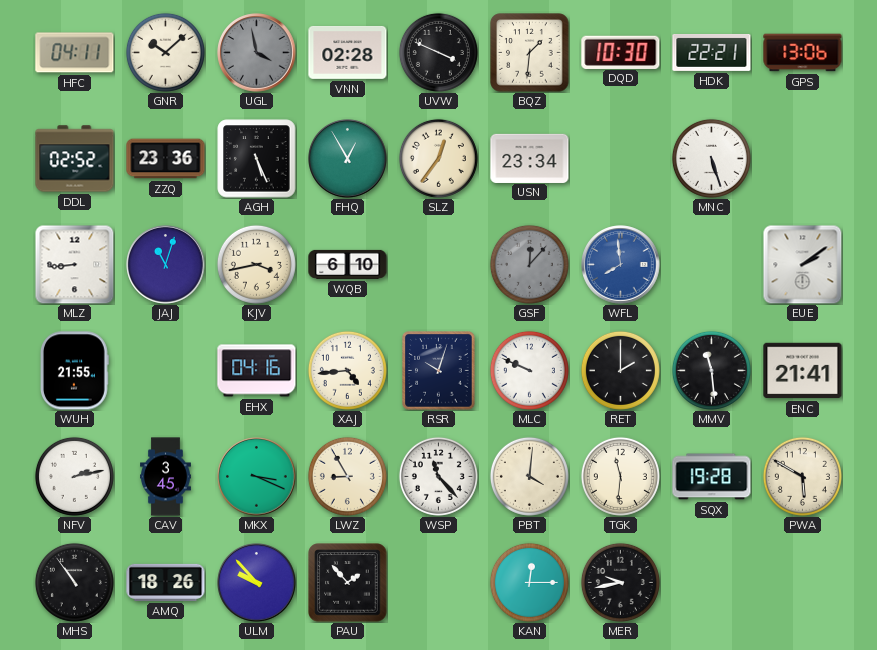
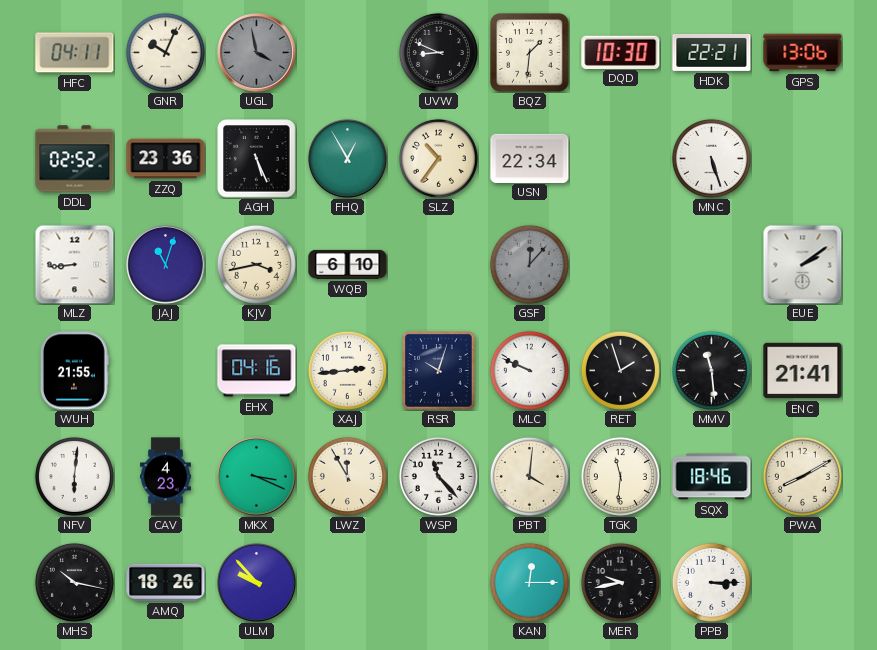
GNR: 10:08 -> 10:04 (165, 52)
VNN: 02:28 -> none (348, 52)
UVW: 3:49 -> 8:49 (438, 52)
SLZ: 12:36 -> 10:36 (438, 158)
USN: 23:34 -> 22:34 (530, 158)
WFL: 7:59 -> none (621, 265)
XAJ: 4:44 -> 2:44 (347, 370)
RET: 2:00 -> 1:57 (620, 370)
NFV: 2:13 -> 6:01 (74, 476)
CAV: 3:45 -> 4:23 (166, 477)
LWZ: 8:55 -> 11:55 (347, 476)
SQX: 19:28 -> 18:46 (712, 477)
PWA: 5:50 -> 8:10 (802, 476)
MHS: 10:54 -> 10:17 (74, 582)
PAU: 1:53 -> none (348, 583)
PPB: none -> 3:15 (711, 582)
